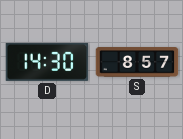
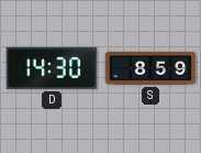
S: 8:57 -> 8:59 (150, 68)
